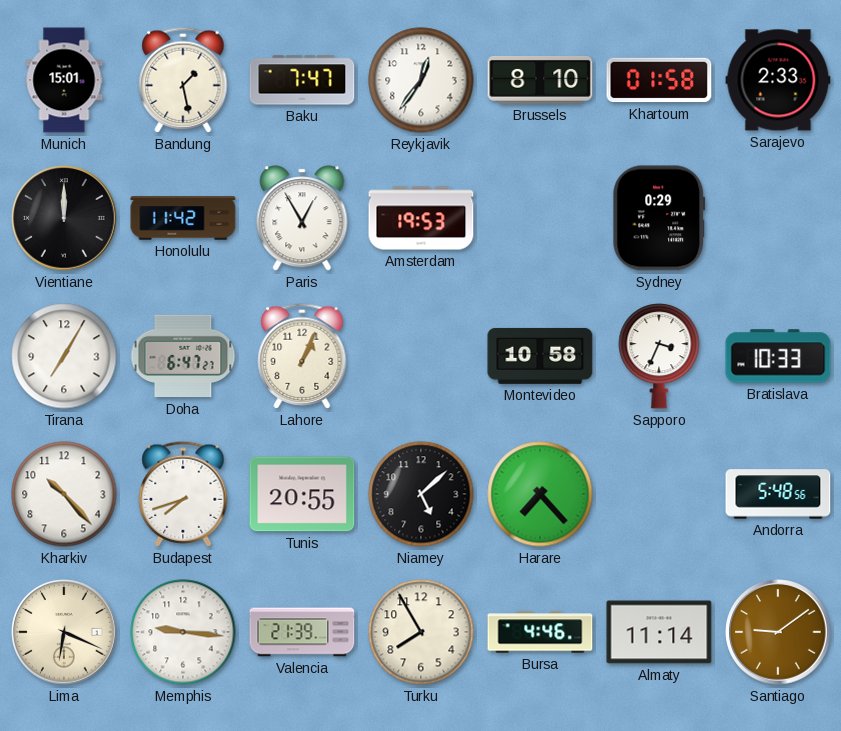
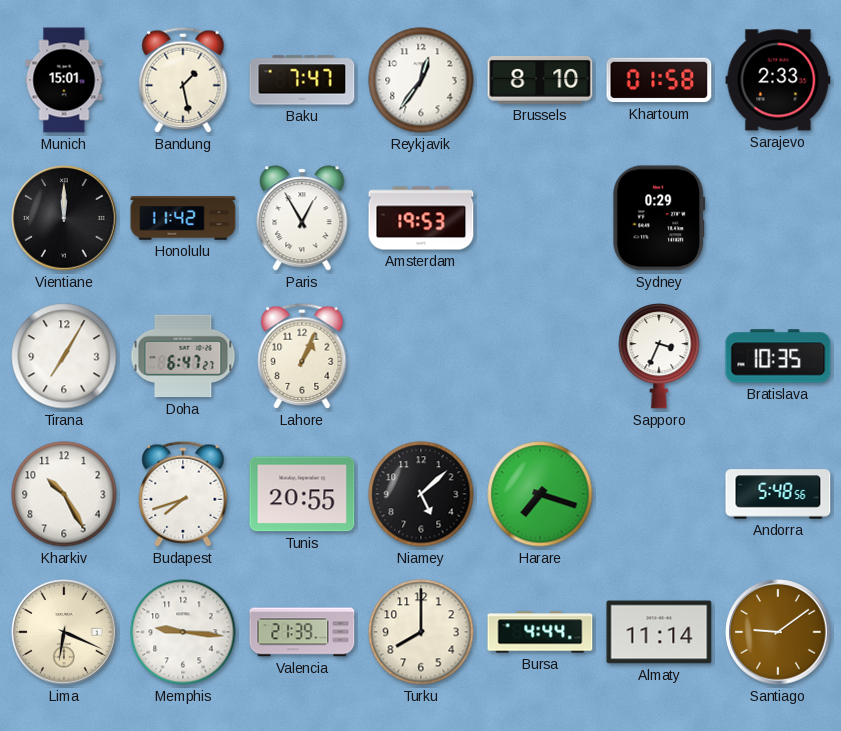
Montevideo: 10:58 -> none (540, 356)
Bratislava: 10:33 -> 10:35 (778, 356)
Kharkiv: 10:23 -> 10:25 (64, 494)
Harare: 7:23 -> 7:18 (540, 494)
Turku: 7:55 -> 8:00 (421, 632)
Bursa: 4:46 -> 4:44 (540, 632)
